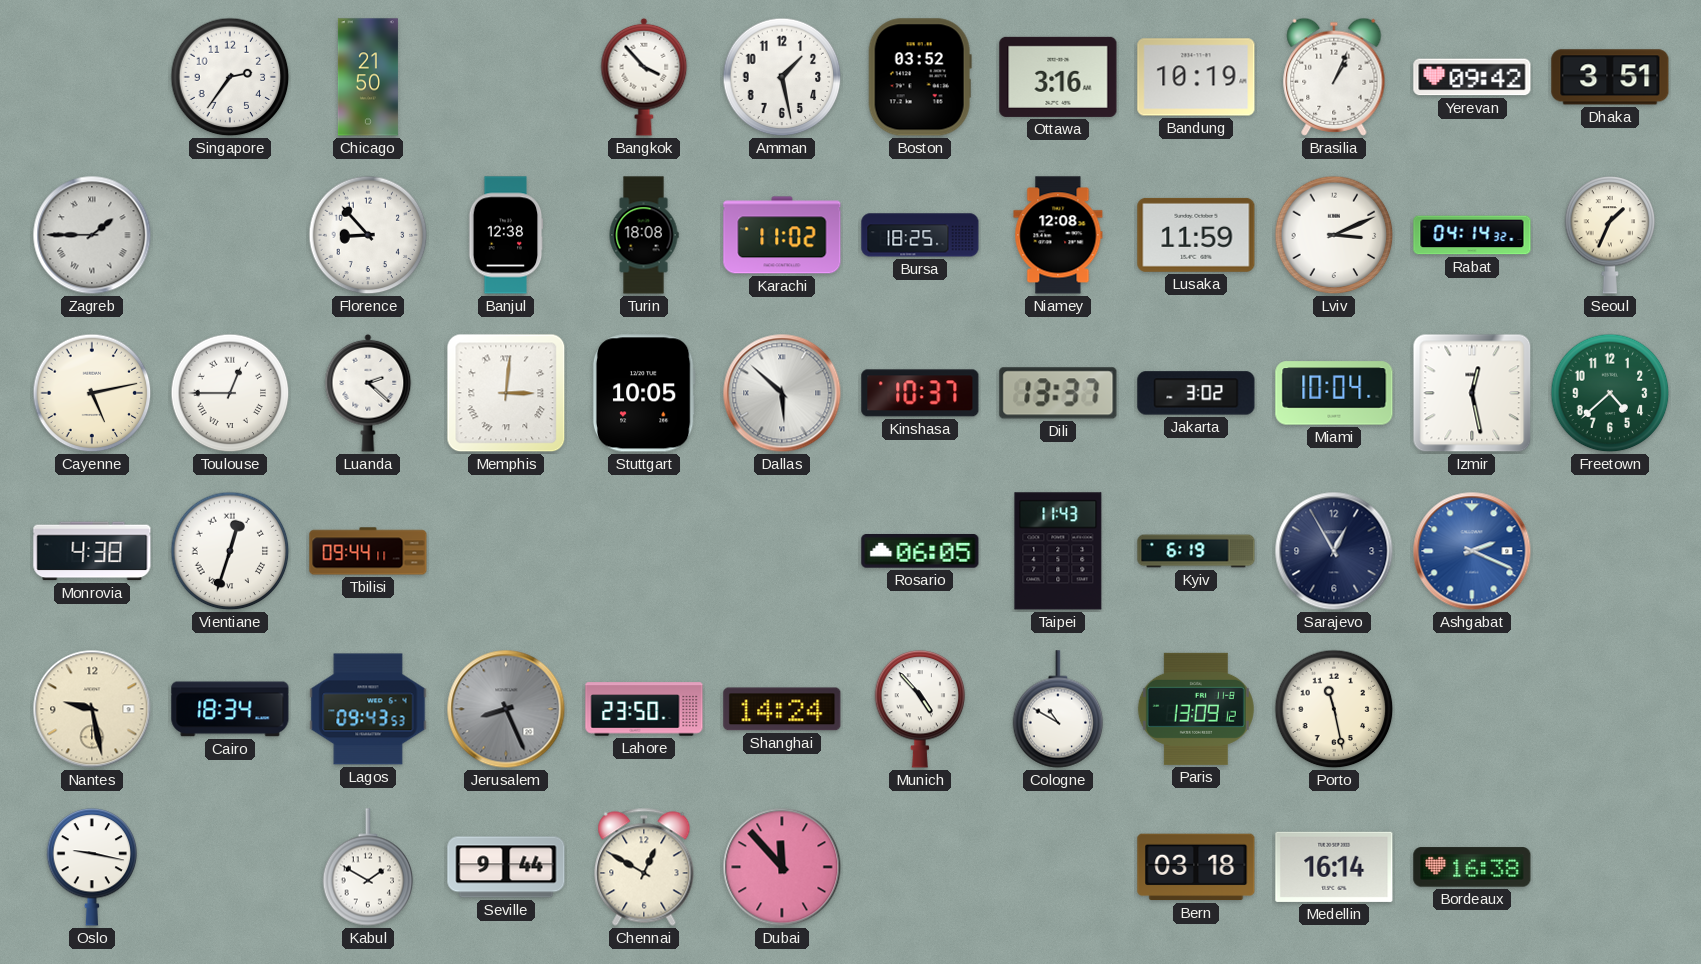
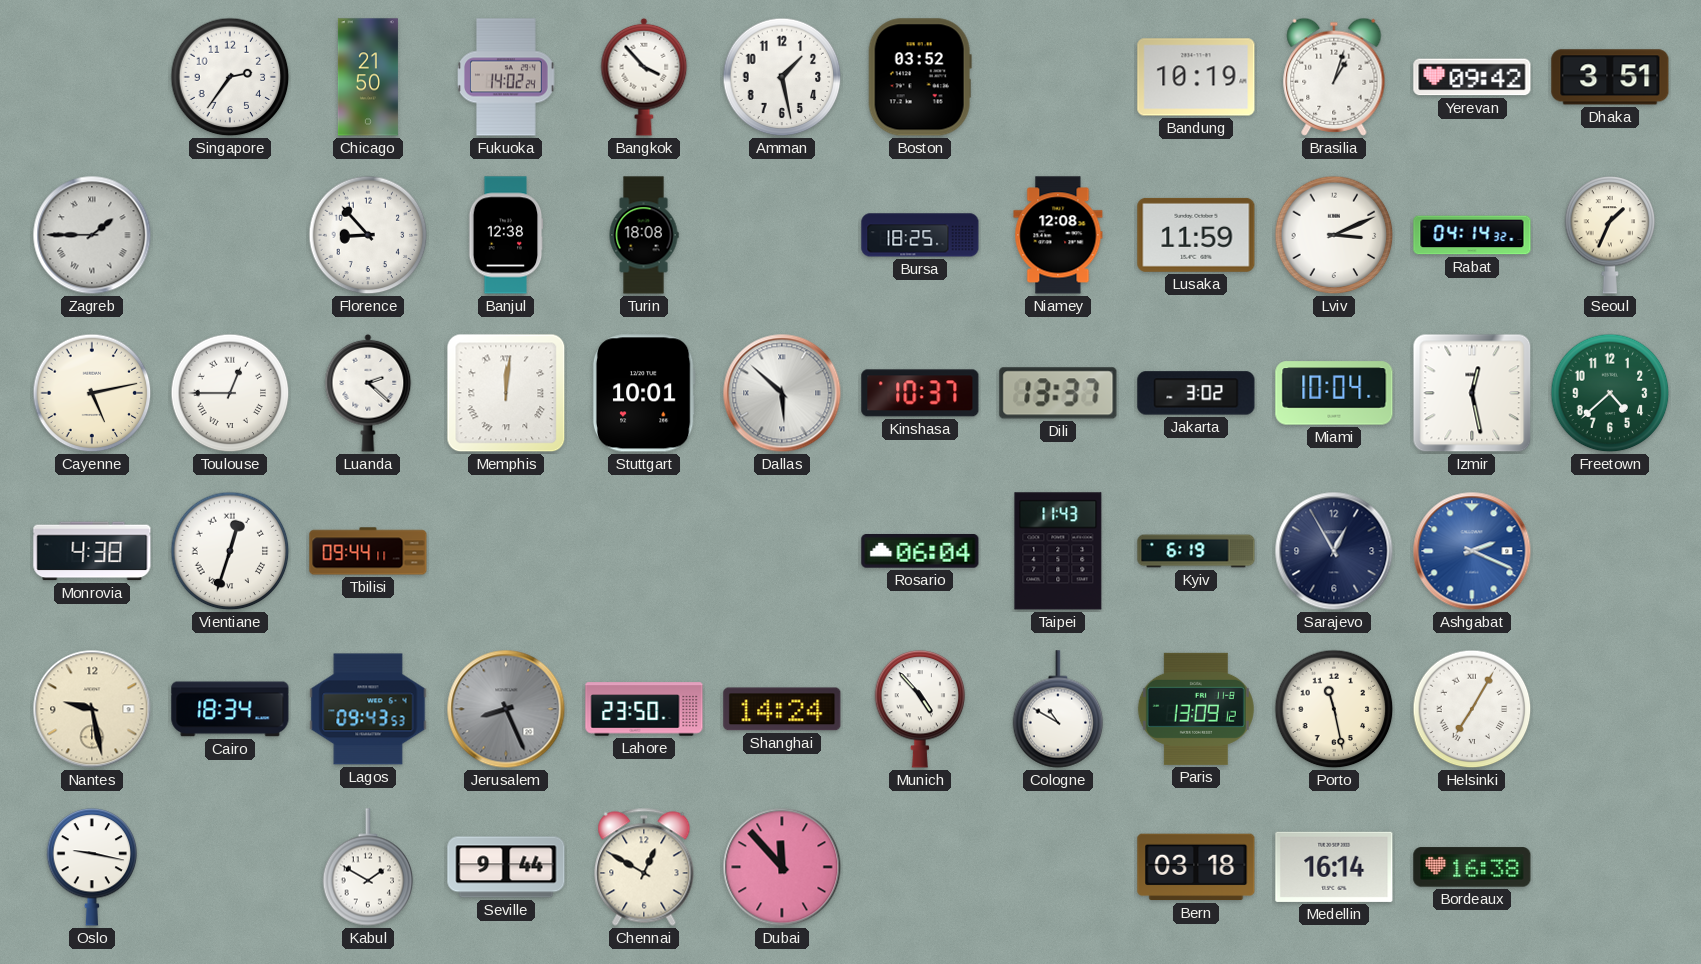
Fukuoka: none -> 14:02 (507, 77)
Ottawa: 3:16 -> none (1058, 77)
Brasilia: 1:04 -> 1:03 (1334, 77)
Karachi: 11:02 -> none (782, 235)
Memphis: 3:01 -> 12:01 (506, 393)
Stuttgart: 10:05 -> 10:01 (644, 393)
Rosario: 06:05 -> 06:04 (920, 552)
Helsinki: none -> 7:05 (1472, 709)
